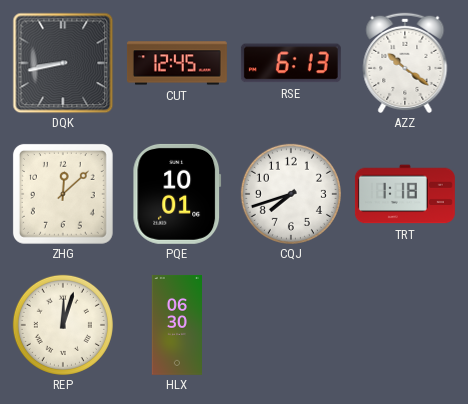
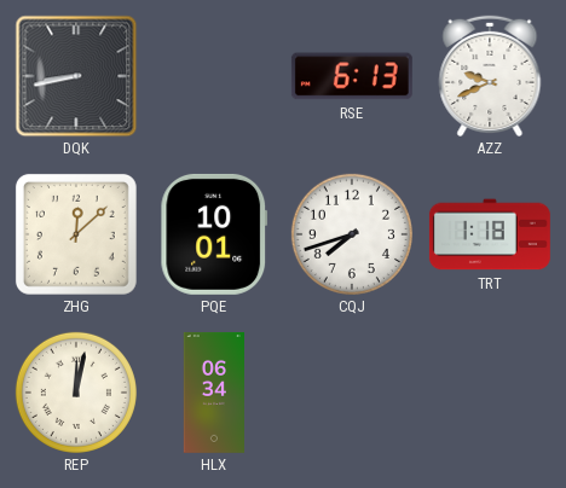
CUT: 12:45 -> none (177, 63)
AZZ: 10:21 -> 9:41 (490, 76)
REP: 12:03 -> 12:02 (76, 393)
HLX: 06:30 -> 06:34 (214, 393)
